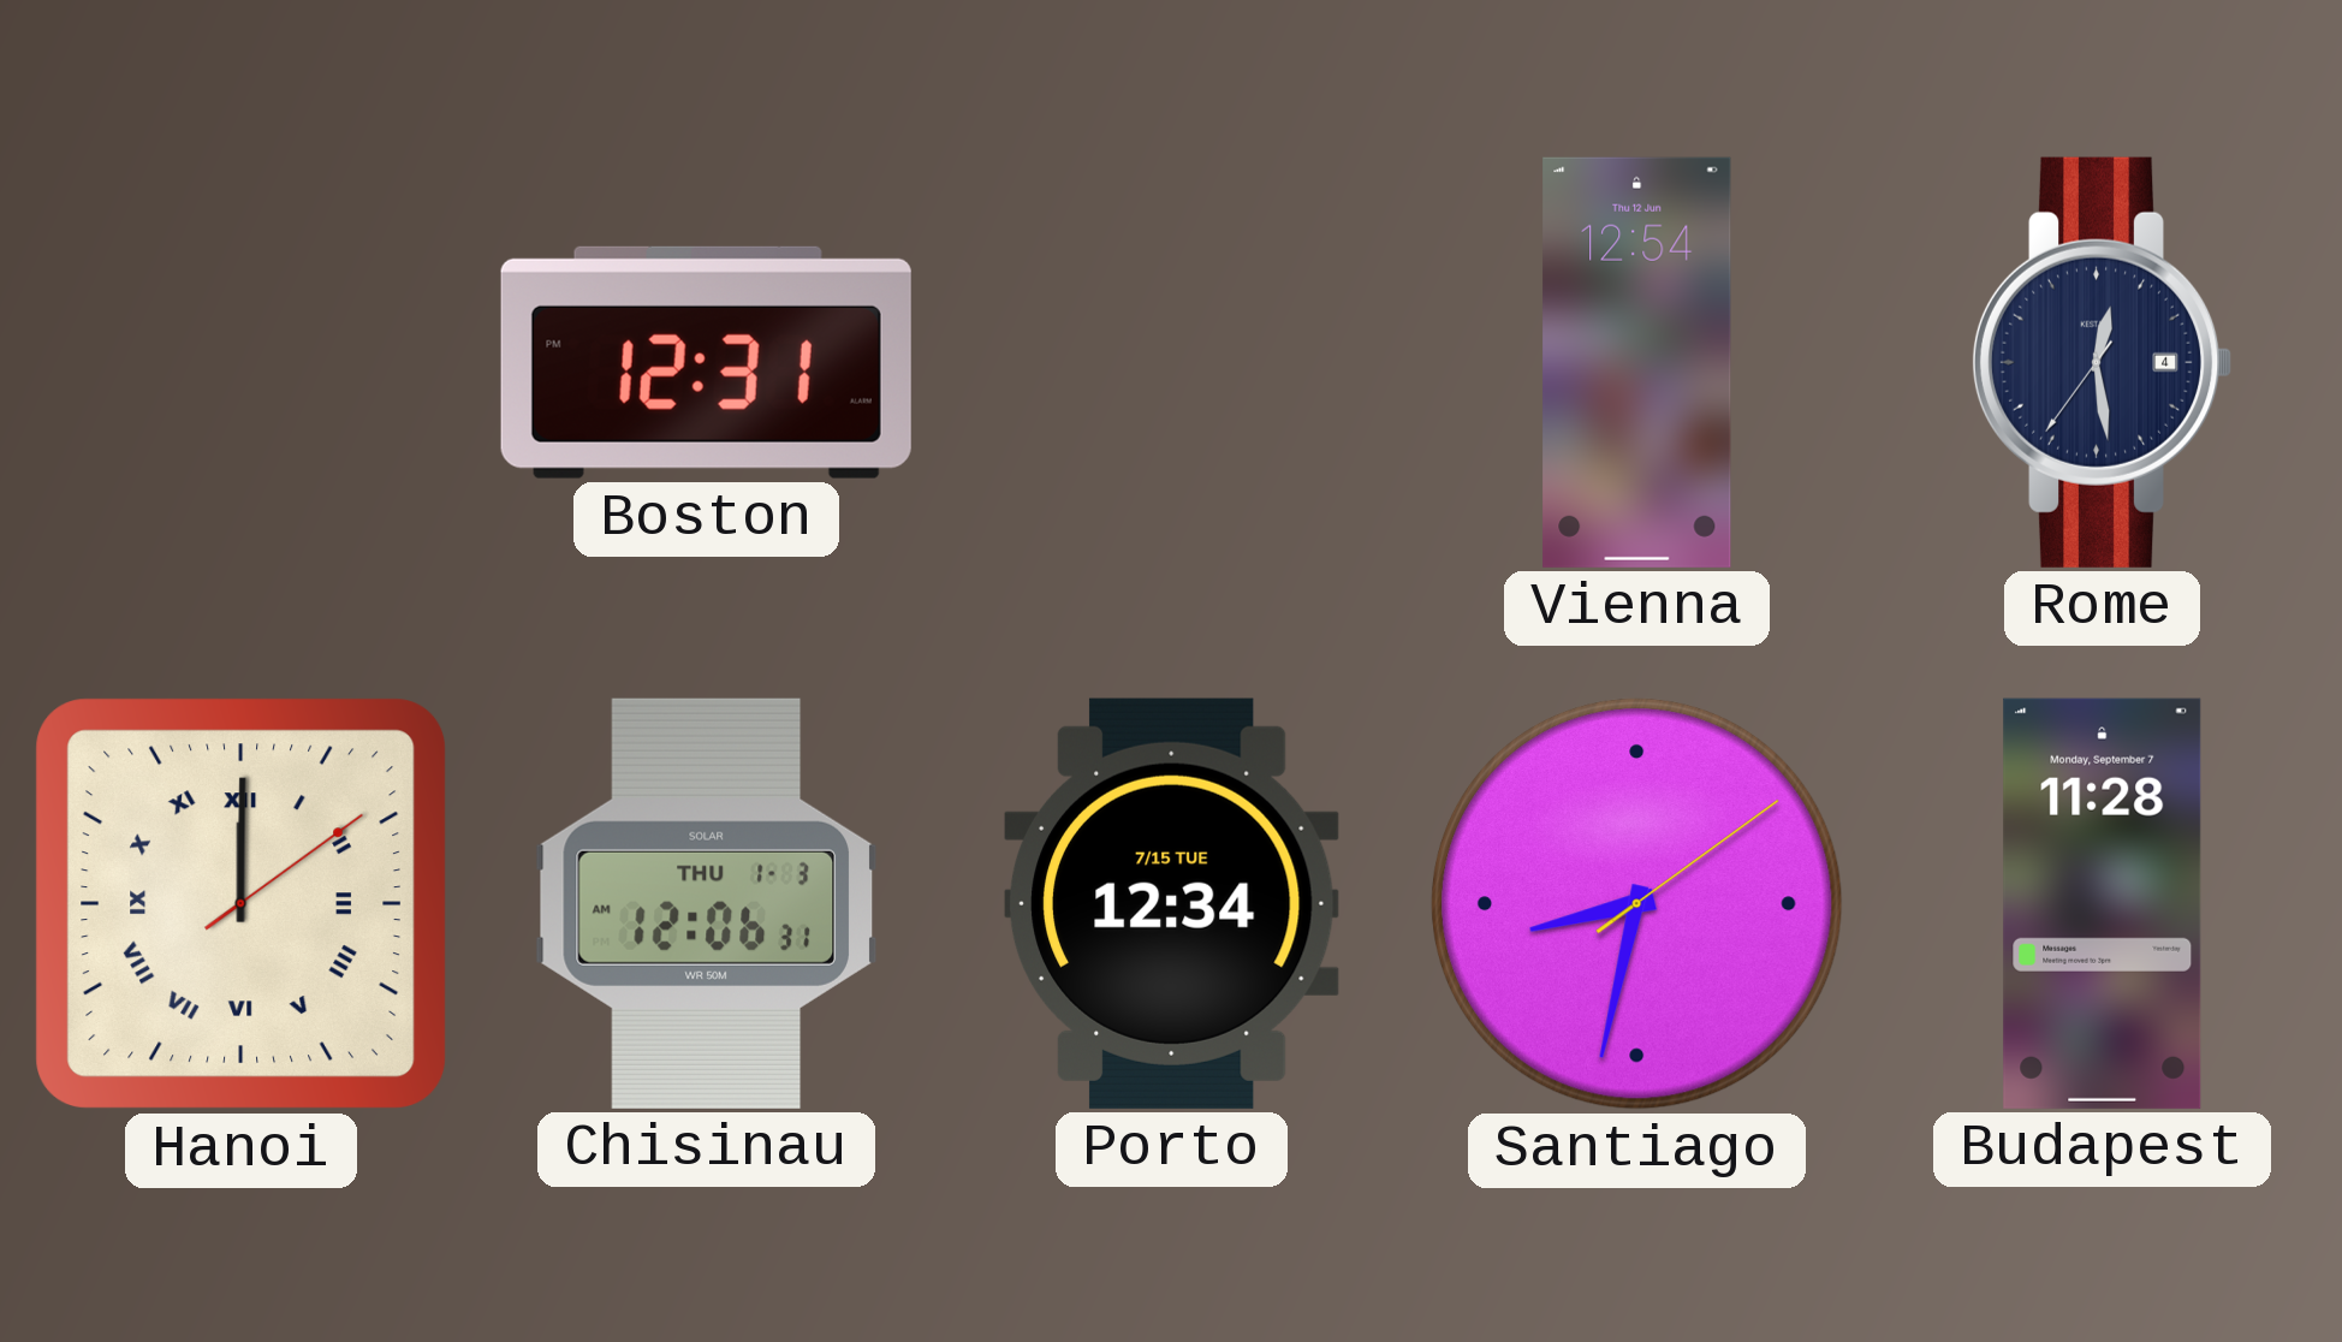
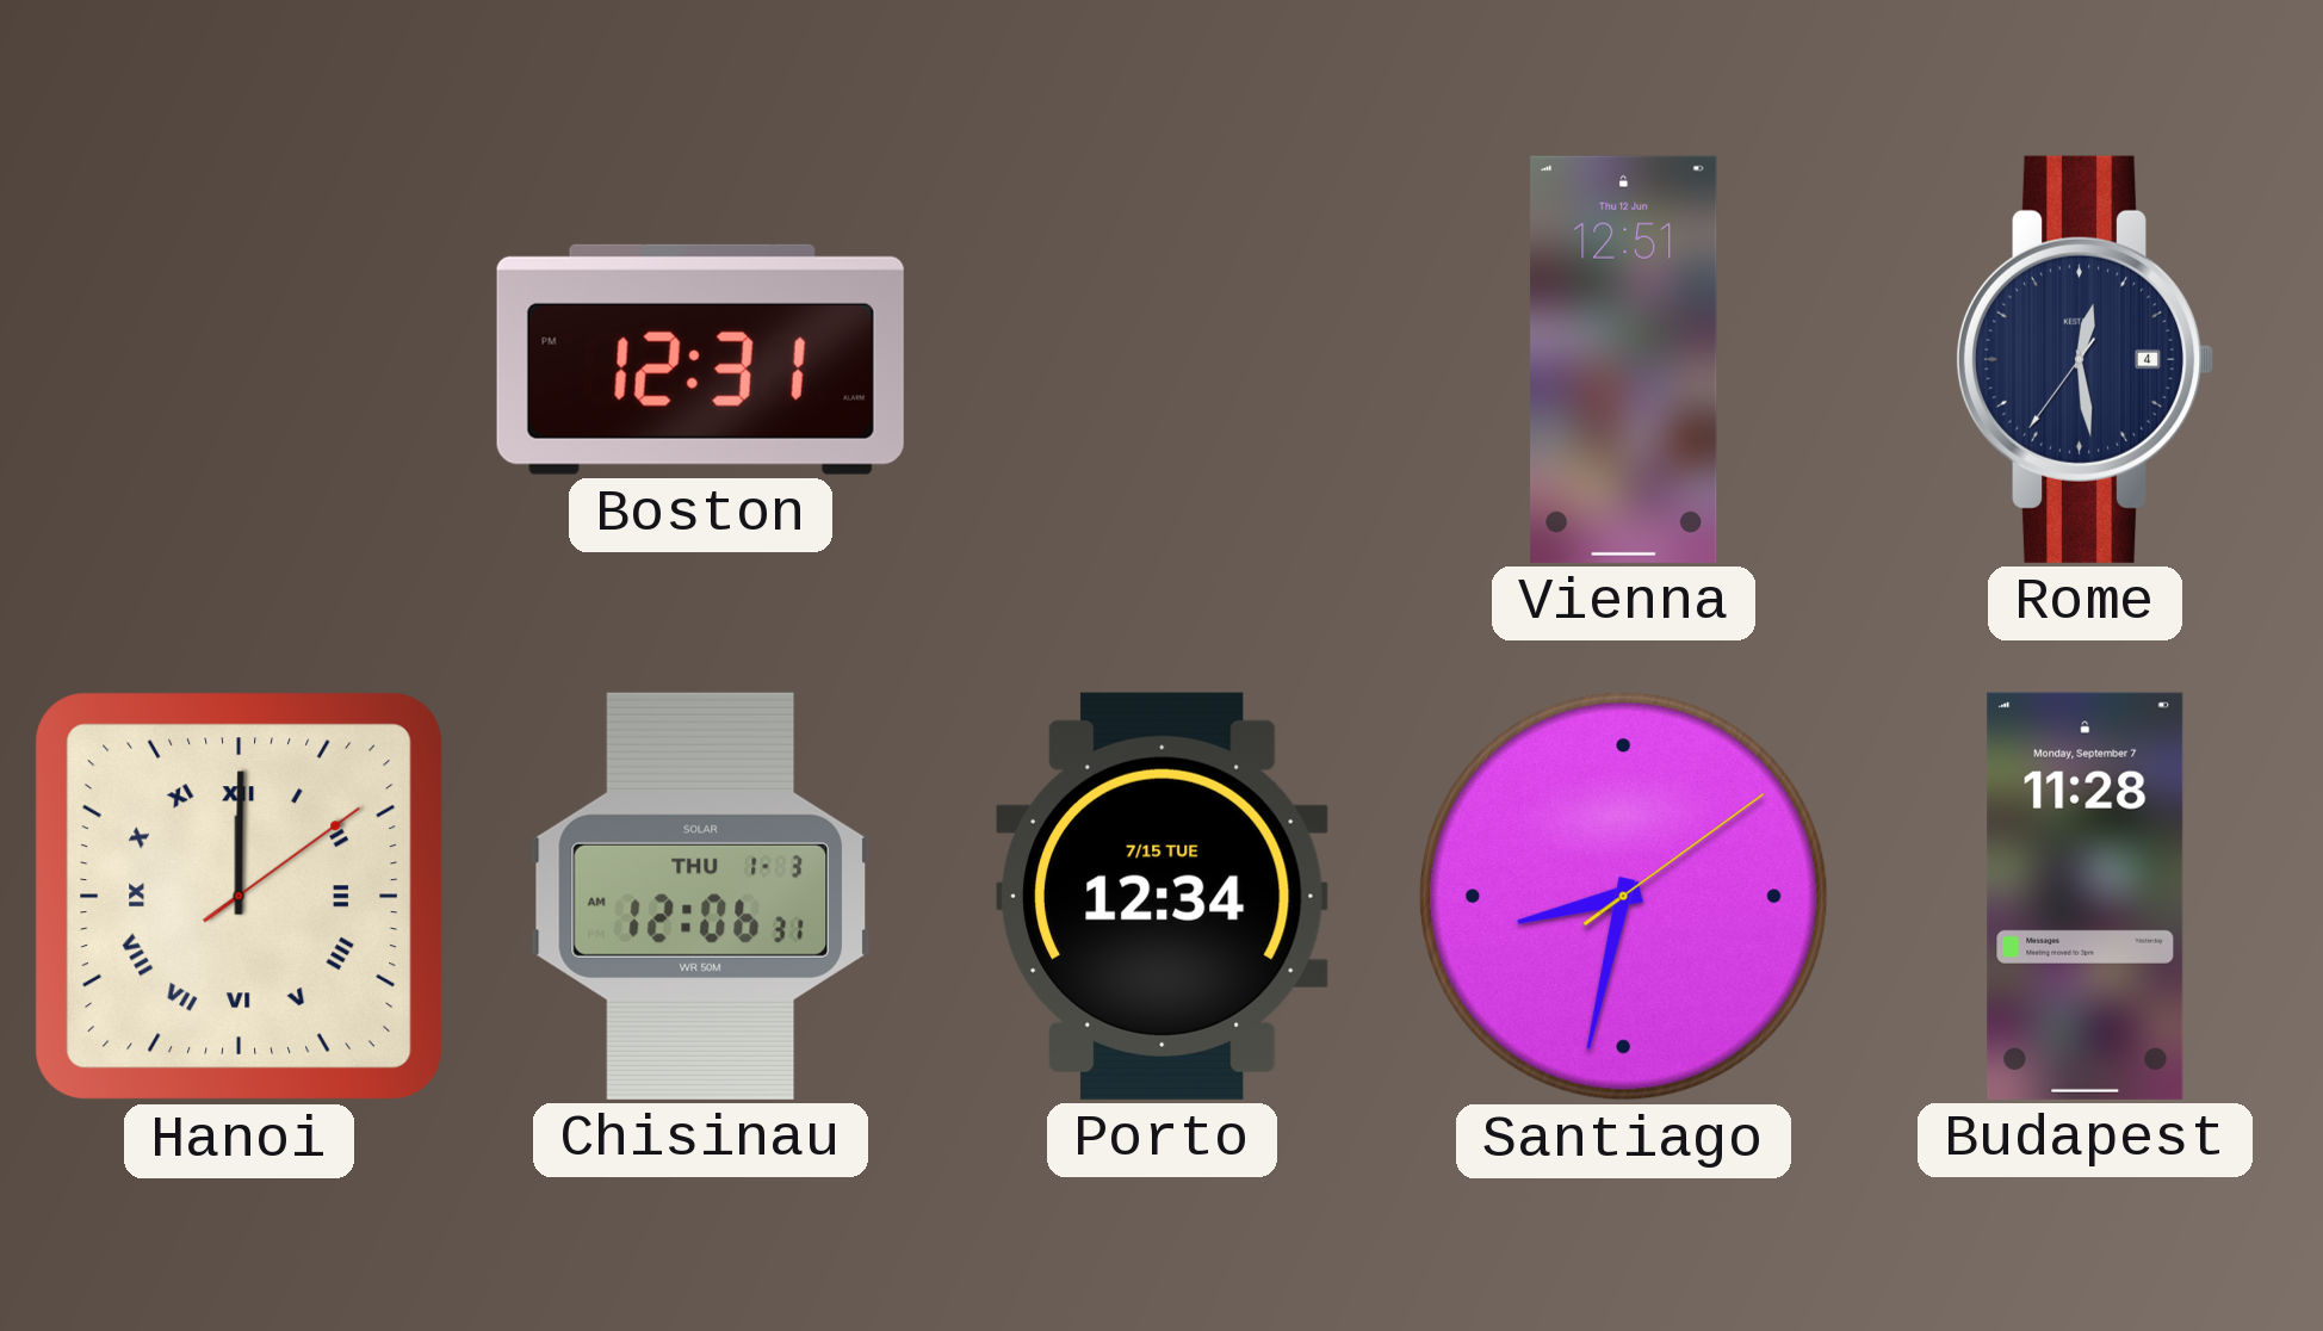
Vienna: 12:54 -> 12:51 (1624, 359)
